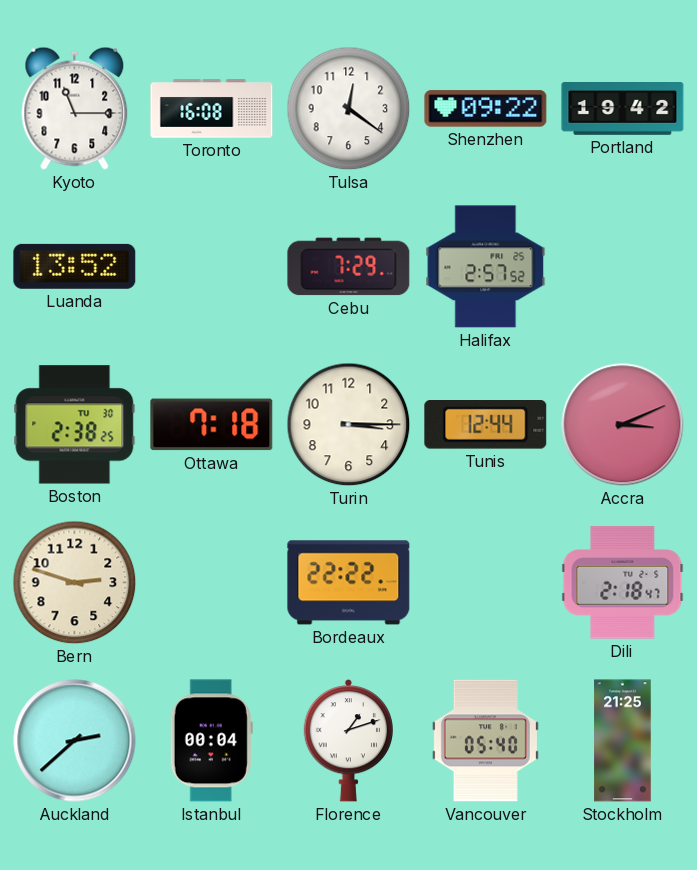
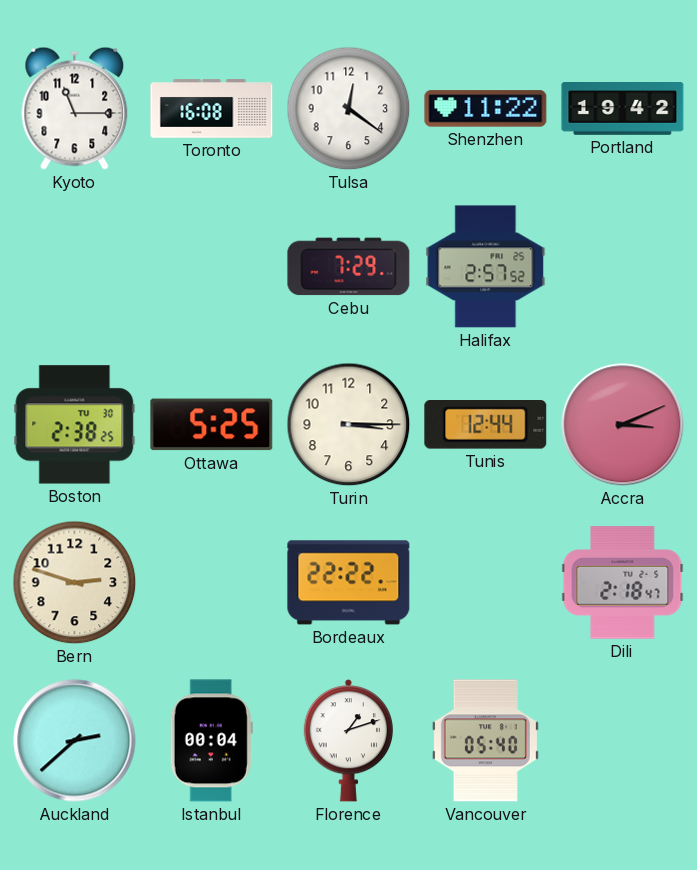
Shenzhen: 09:22 -> 11:22 (486, 109)
Luanda: 13:52 -> none (75, 266)
Ottawa: 7:18 -> 5:25 (212, 425)
Stockholm: 21:25 -> none (623, 741)
